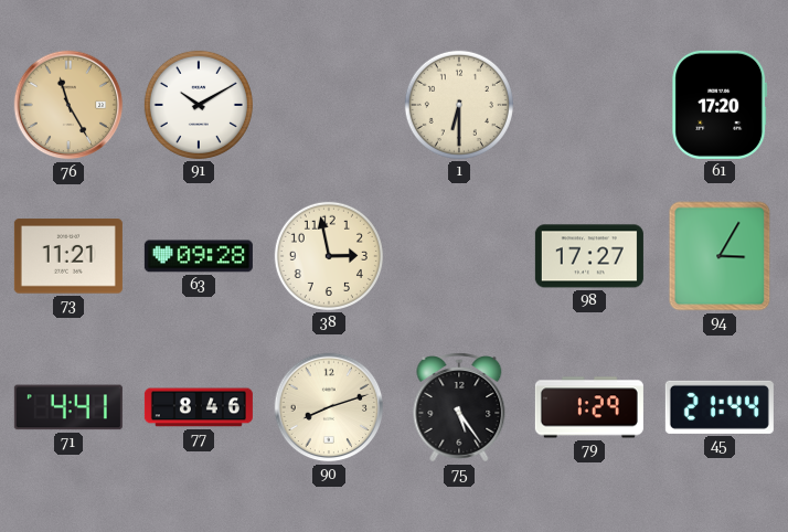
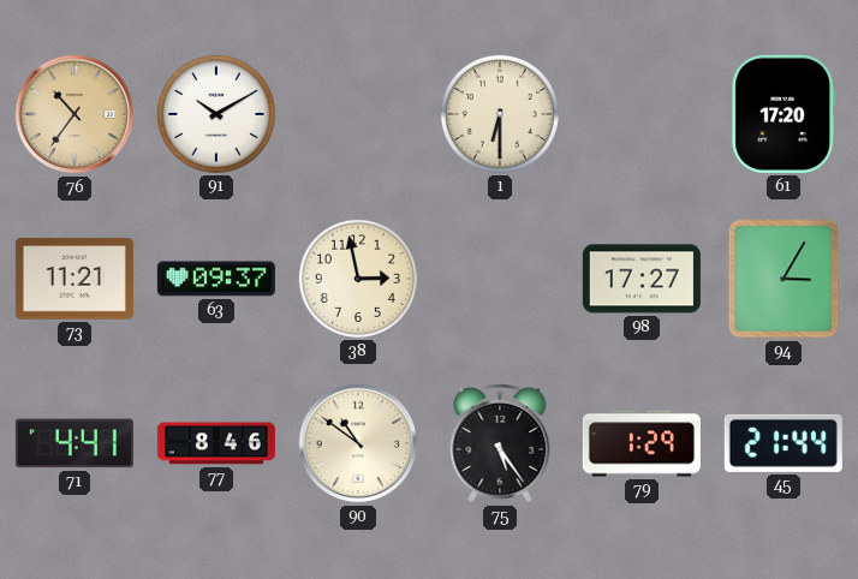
76: 11:25 -> 10:36 (75, 114)
63: 09:28 -> 09:37 (216, 279)
90: 8:12 -> 10:51 (358, 443)
